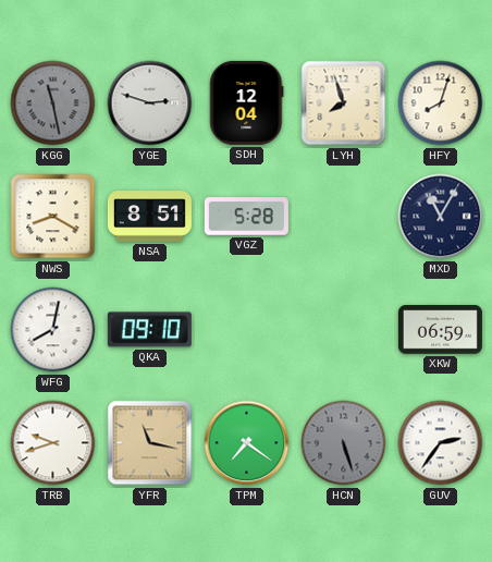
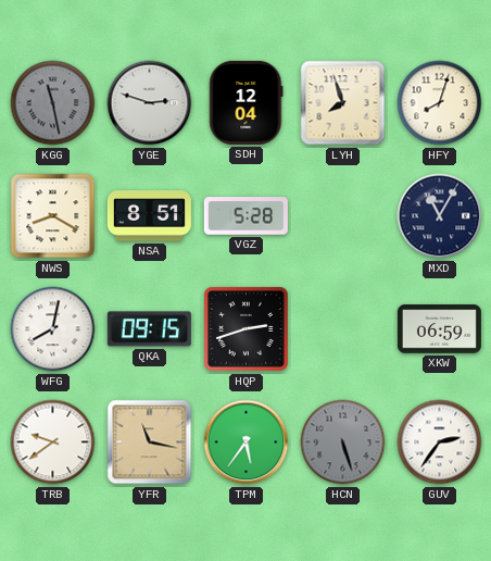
QKA: 09:10 -> 09:15 (149, 329)
HQP: none -> 2:42 (247, 329)
TRB: 9:42 -> 9:39 (53, 442)
TPM: 7:21 -> 5:36 (247, 442)
